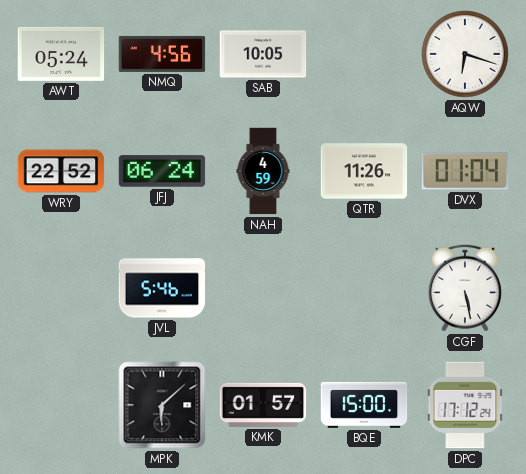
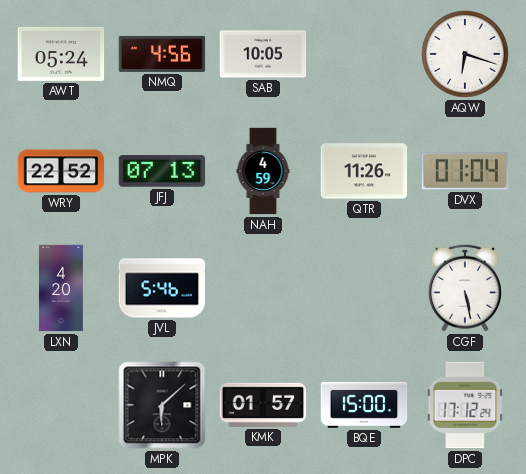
JFJ: 06:24 -> 07:13 (162, 171)
LXN: none -> 4:20 (61, 288)
